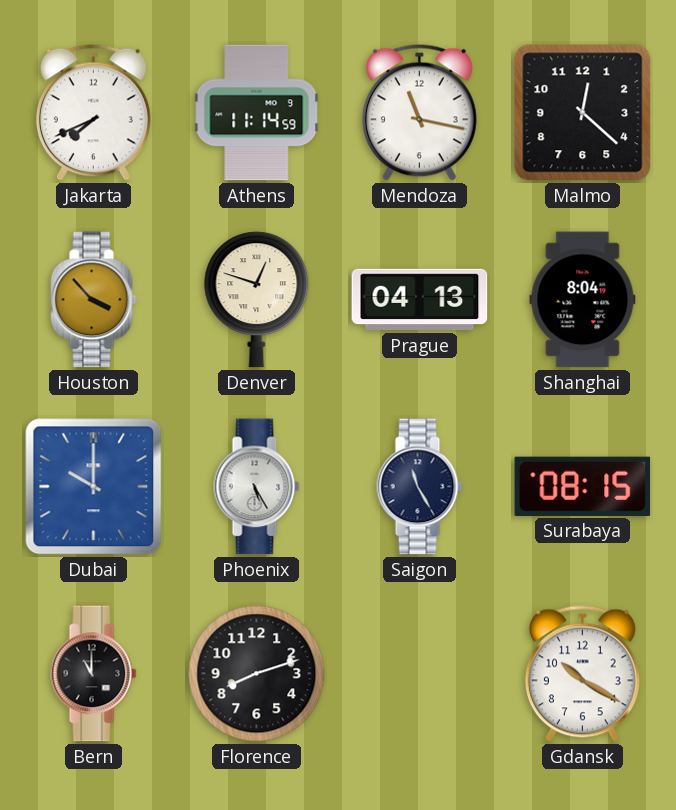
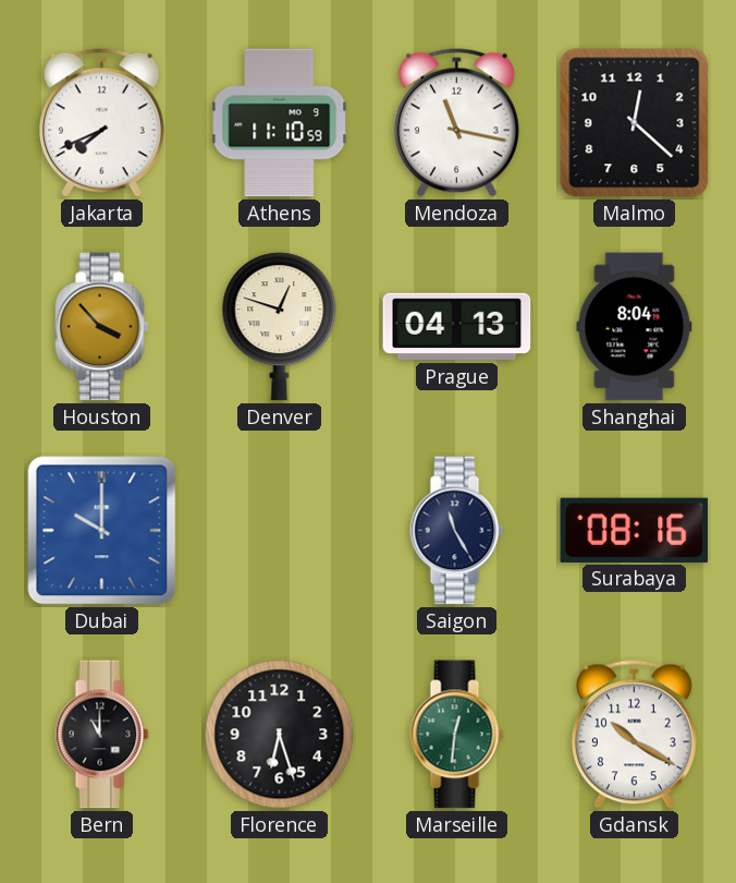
Athens: 11:14 -> 11:10 (280, 123)
Phoenix: 5:25 -> none (257, 487)
Surabaya: 08:15 -> 08:16 (635, 530)
Florence: 8:12 -> 6:27 (280, 735)
Marseille: none -> 12:31 (457, 735)
